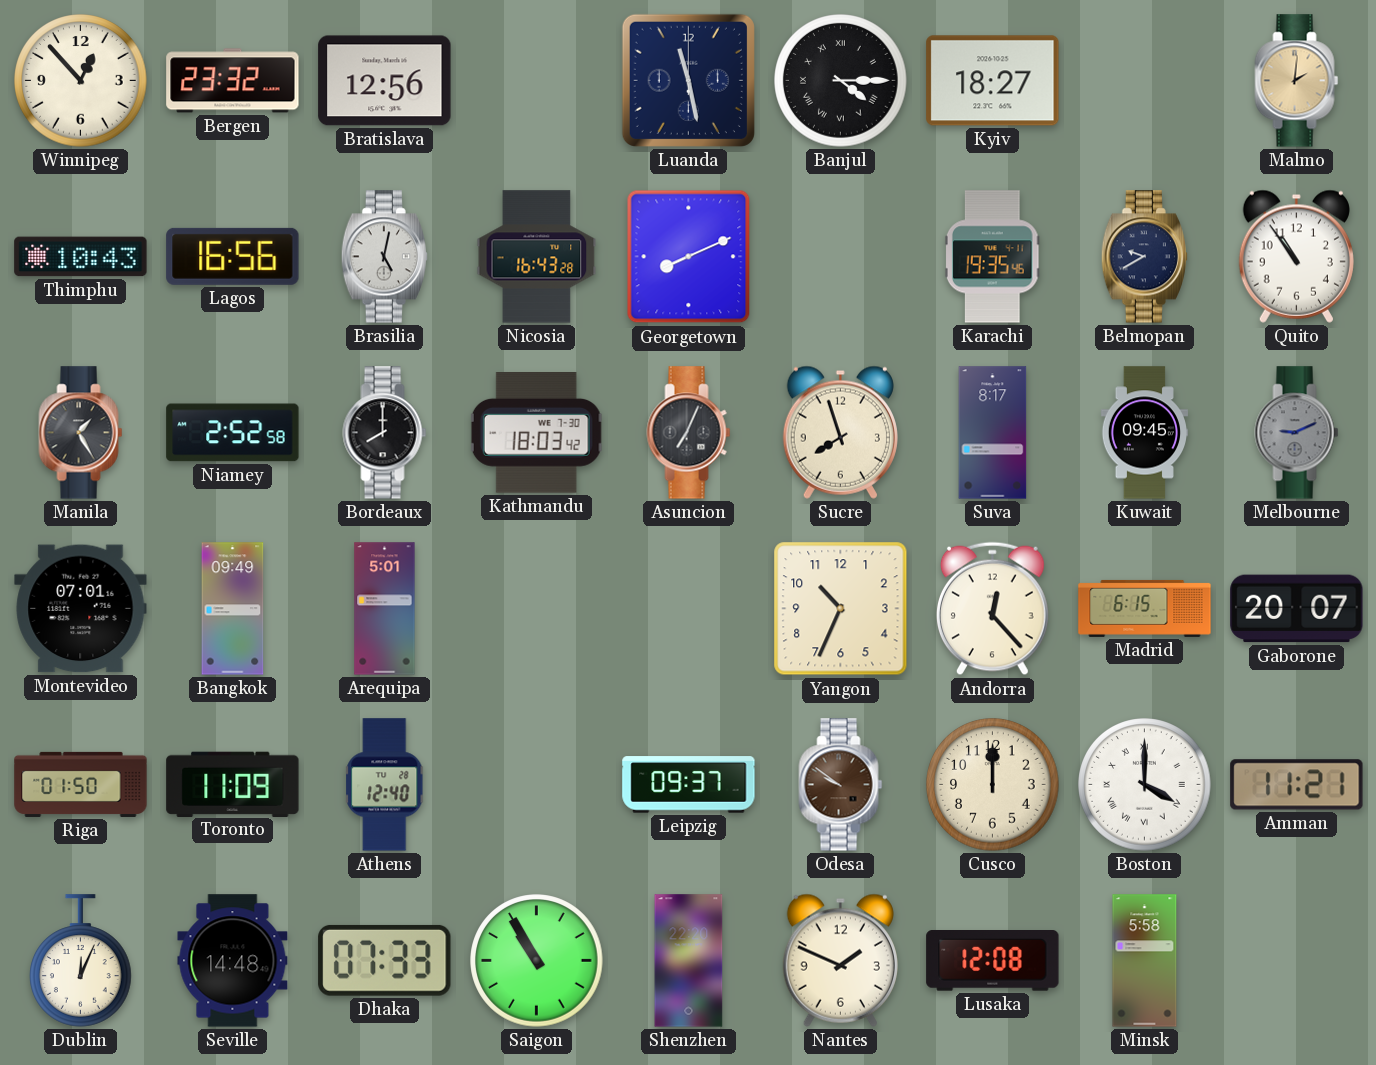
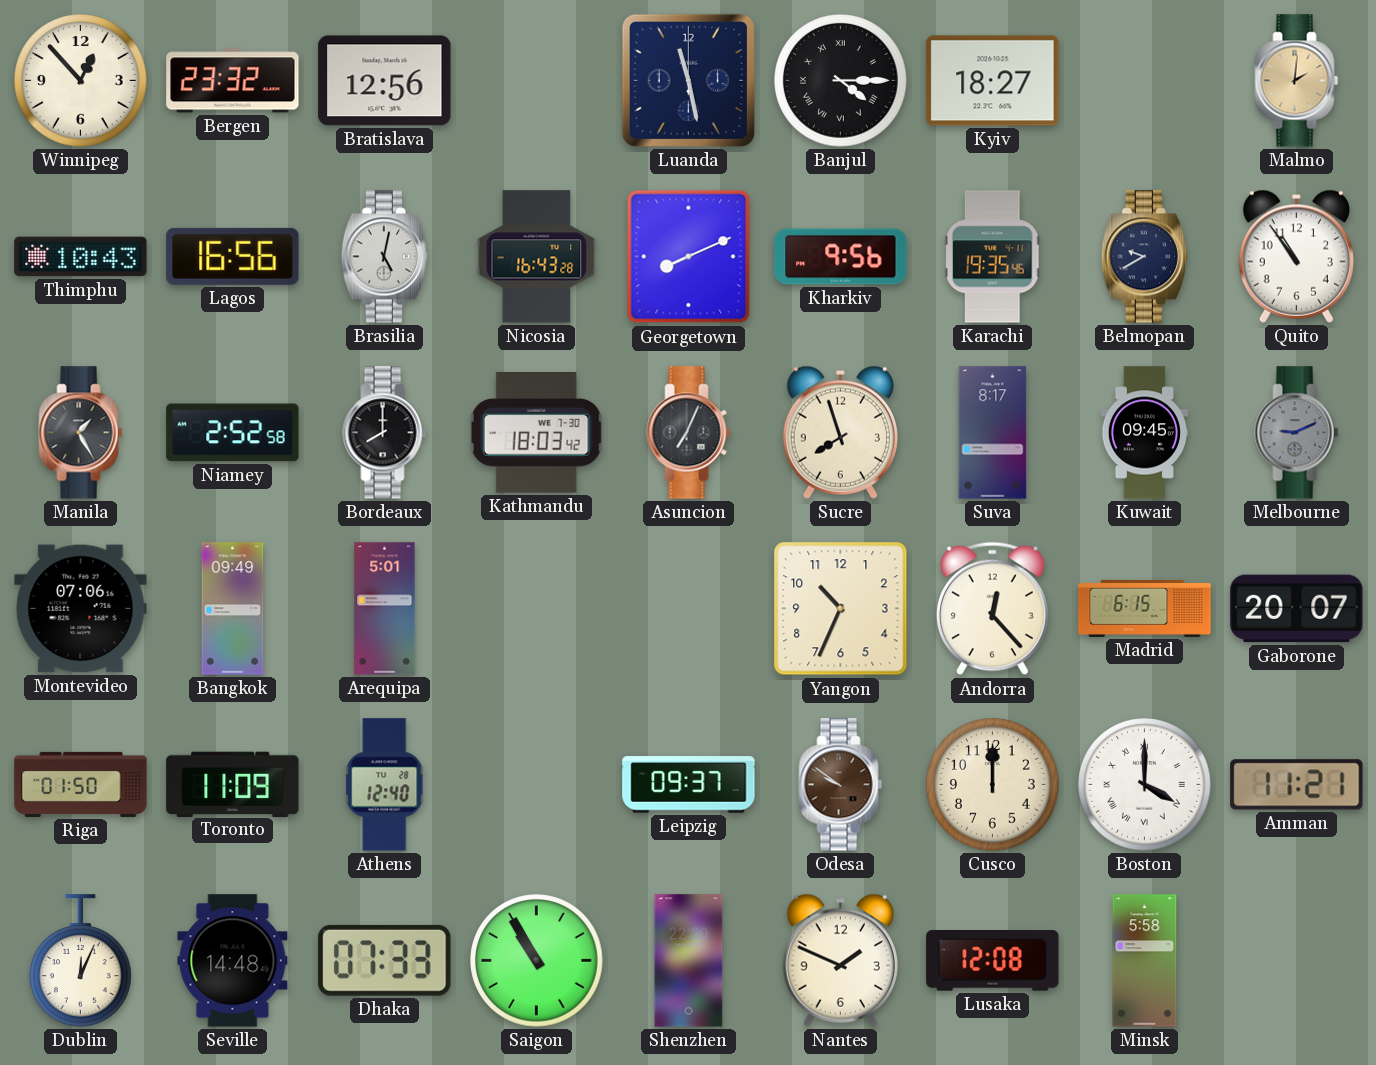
Kharkiv: none -> 9:56 (841, 257)
Montevideo: 07:01 -> 07:06 (81, 609)
